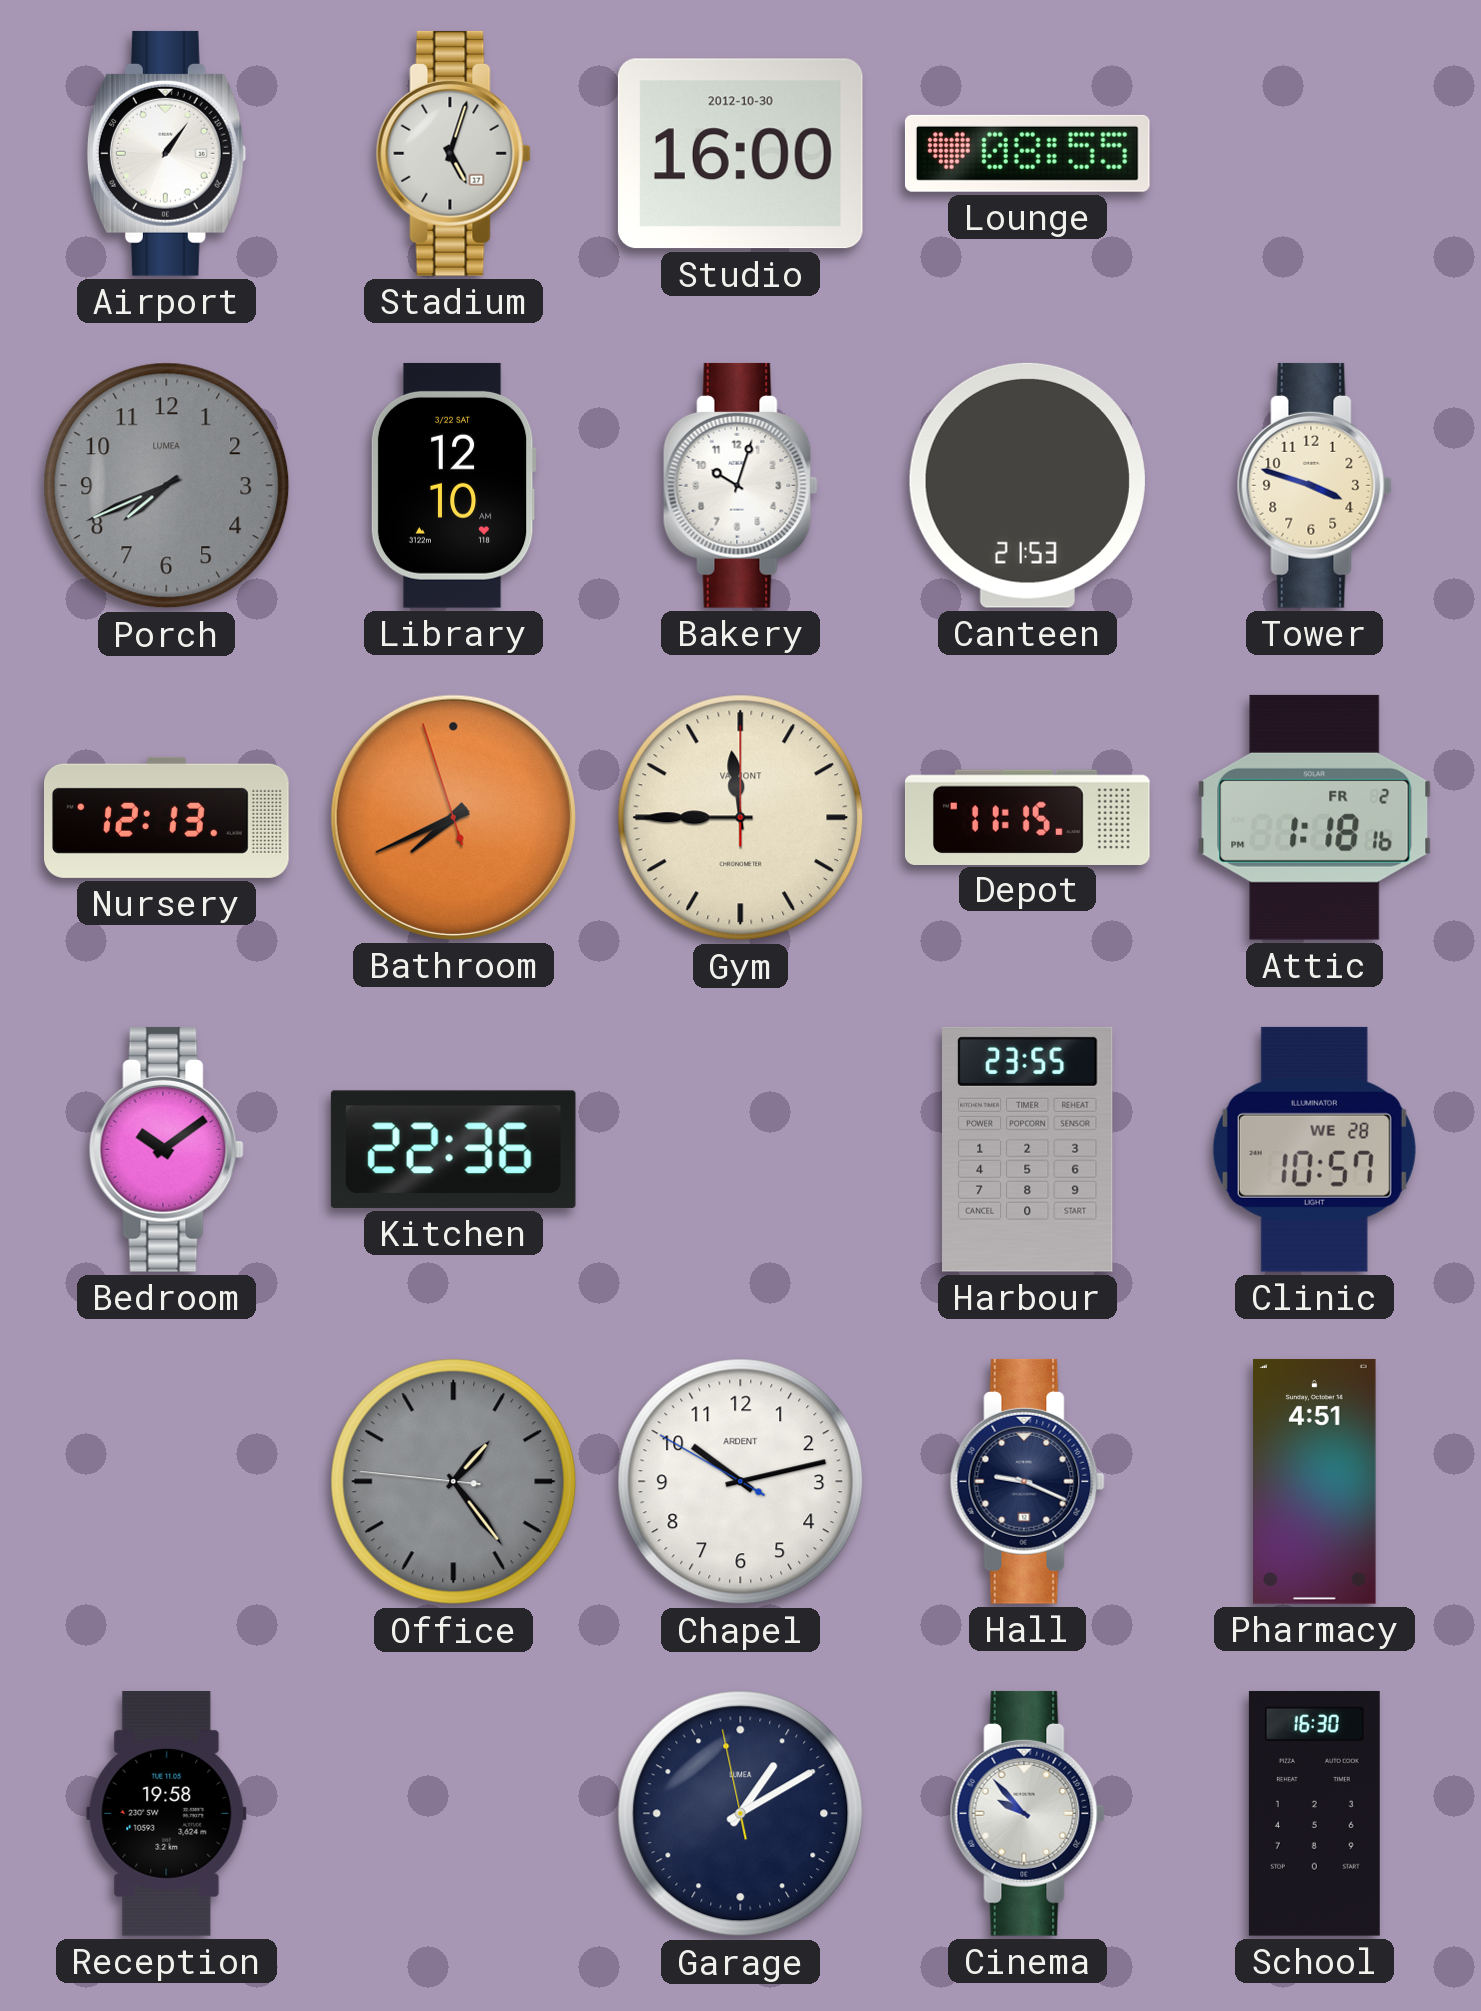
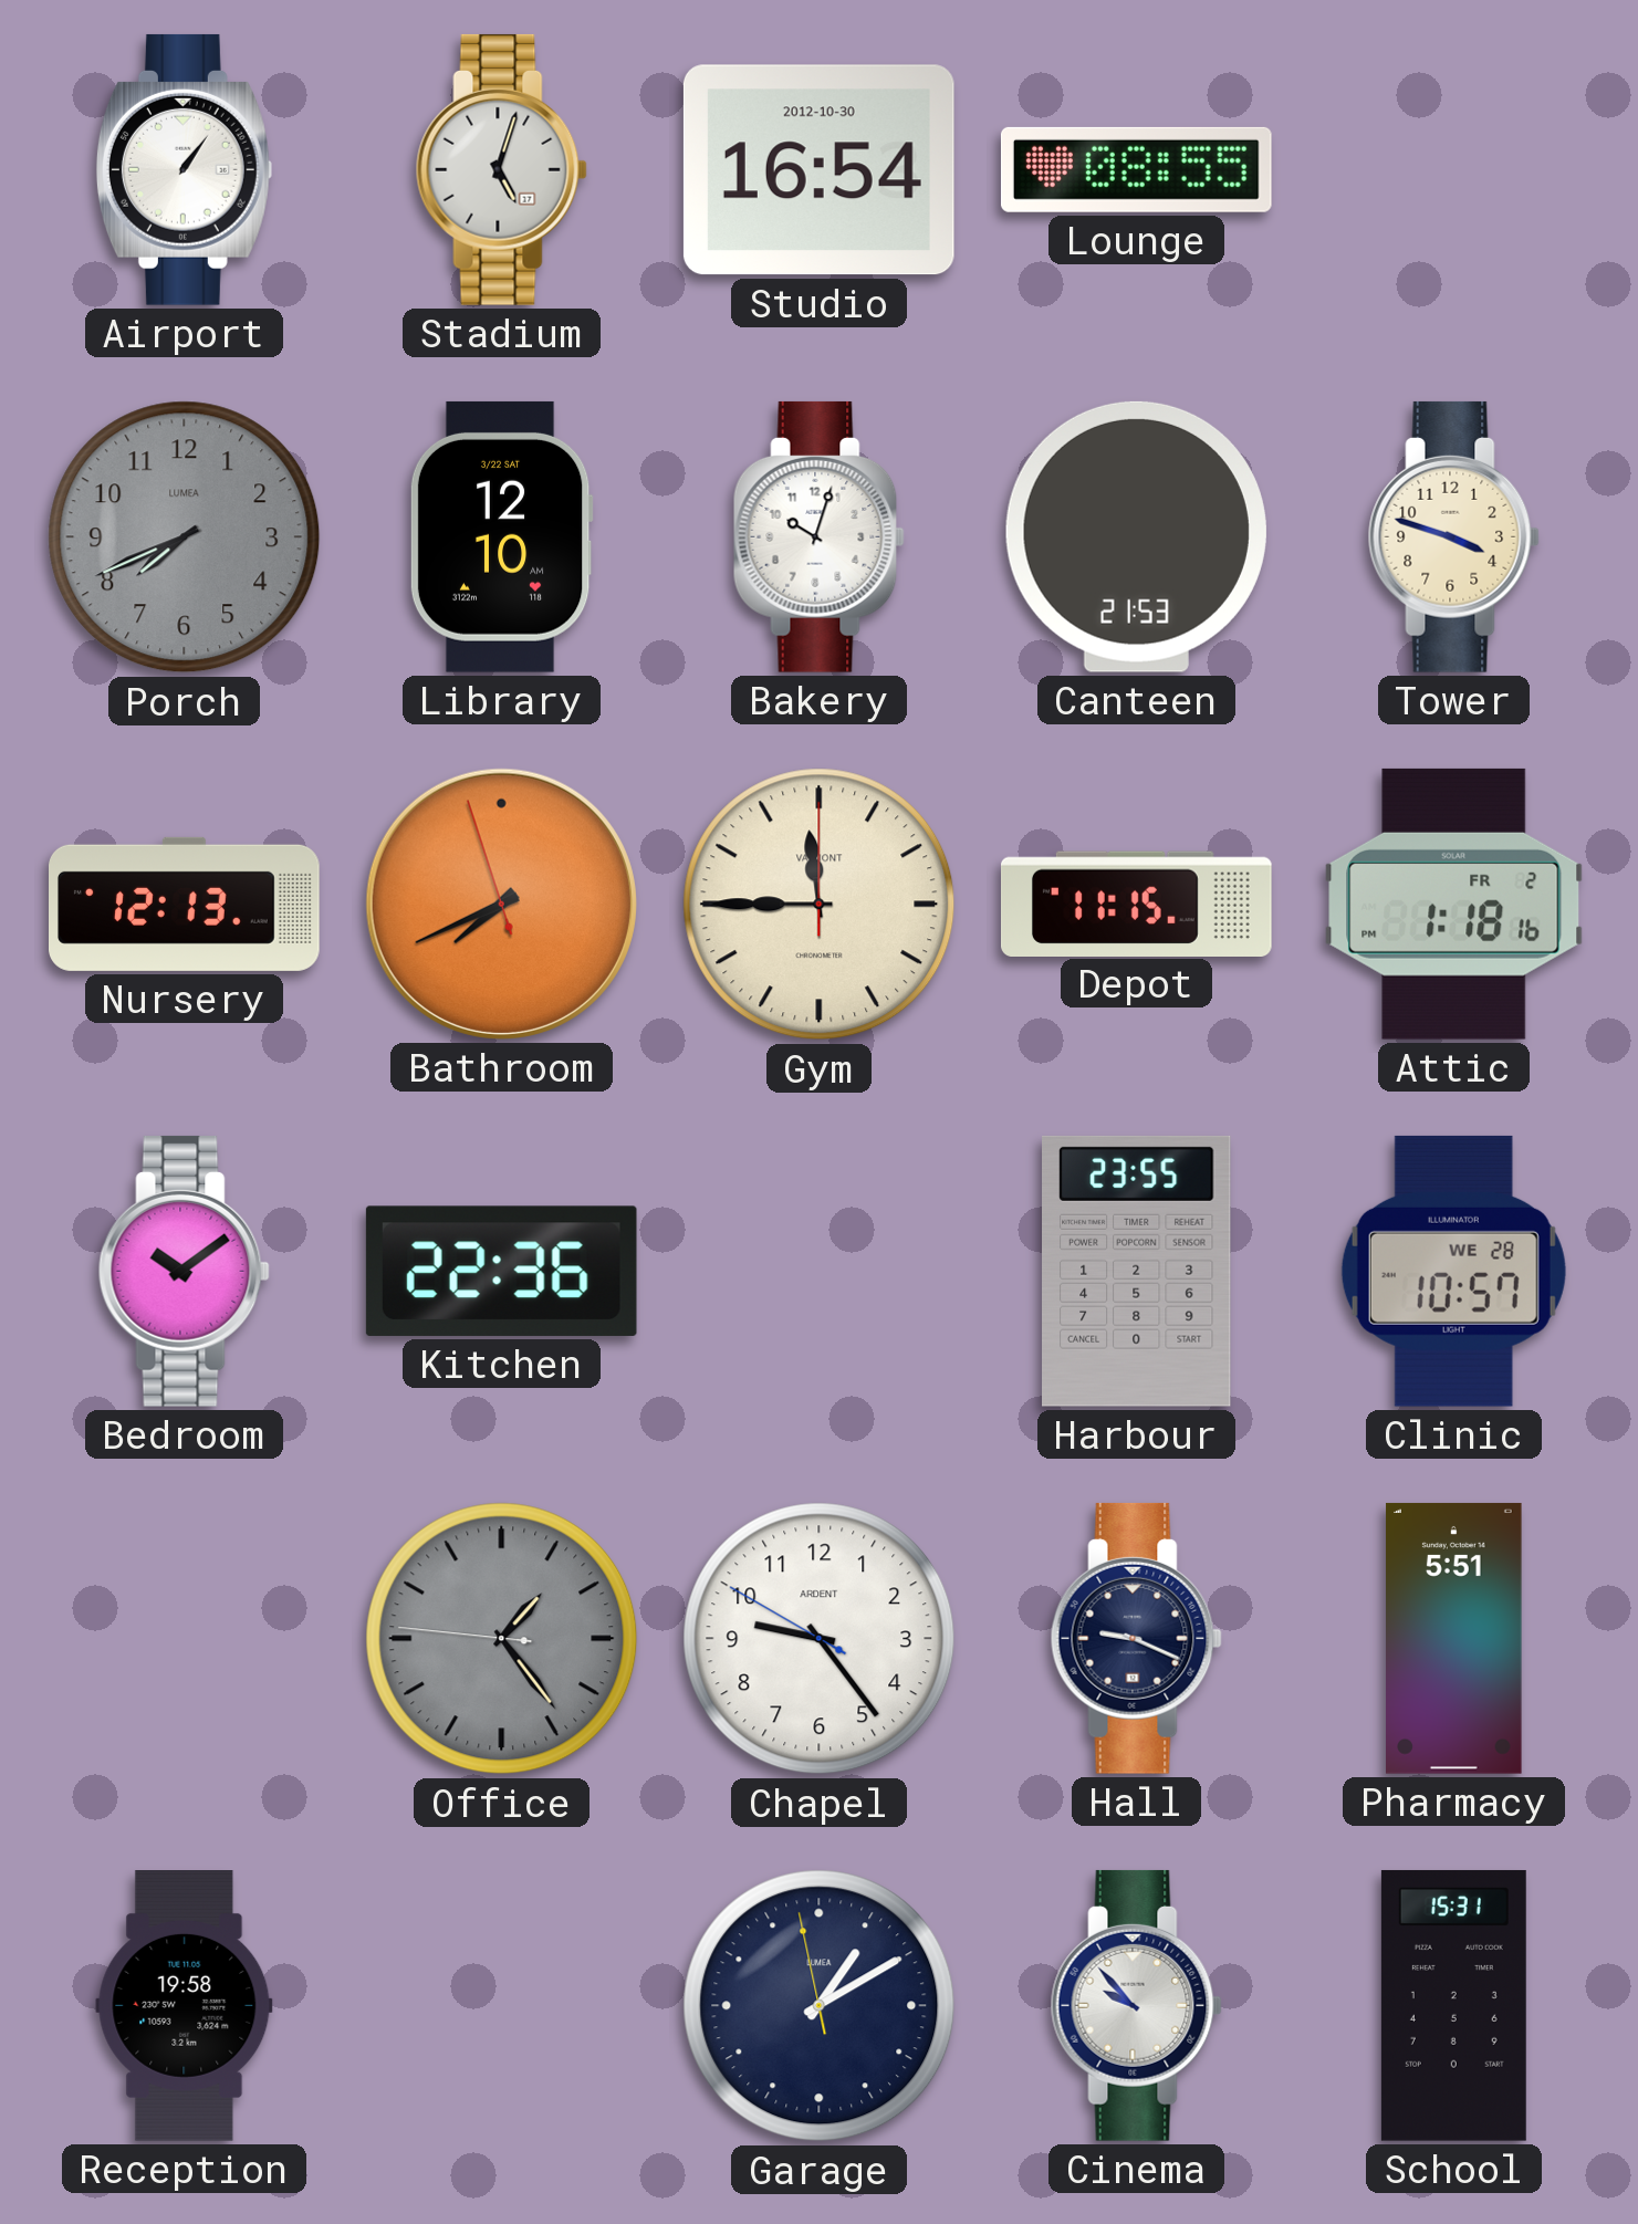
Studio: 16:00 -> 16:54 (818, 170)
Chapel: 10:12 -> 9:23 (820, 1639)
Pharmacy: 4:51 -> 5:51 (1454, 1638)
School: 16:30 -> 15:31 (1453, 2005)
